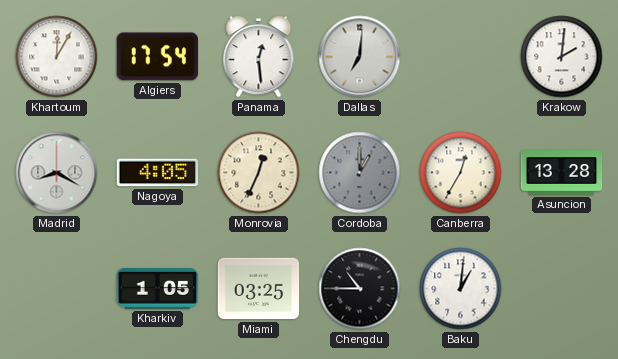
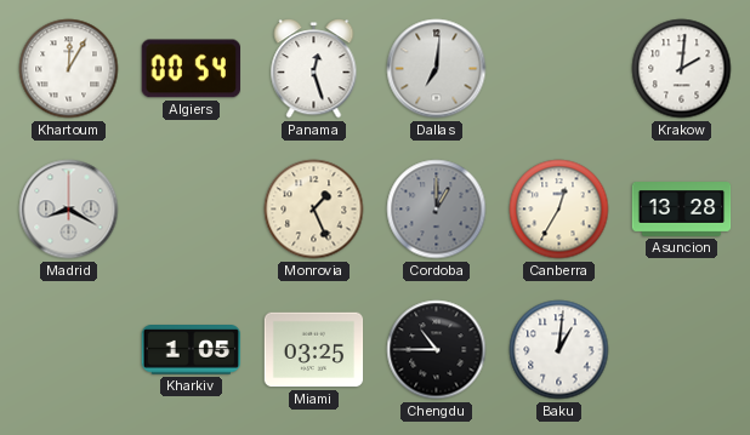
Algiers: 17:54 -> 00:54 (191, 69)
Panama: 12:29 -> 12:27 (314, 69)
Nagoya: 4:05 -> none (158, 173)
Monrovia: 12:34 -> 1:26 (314, 210)
